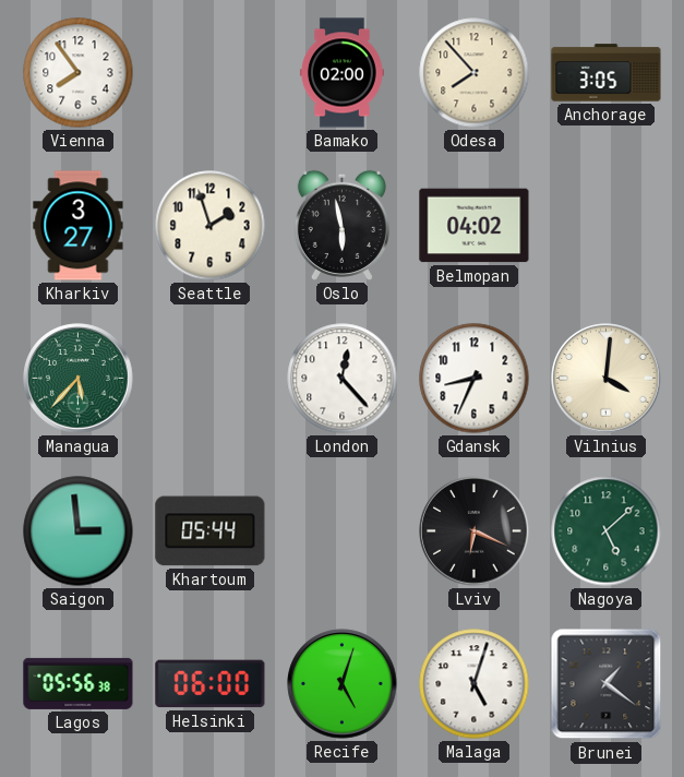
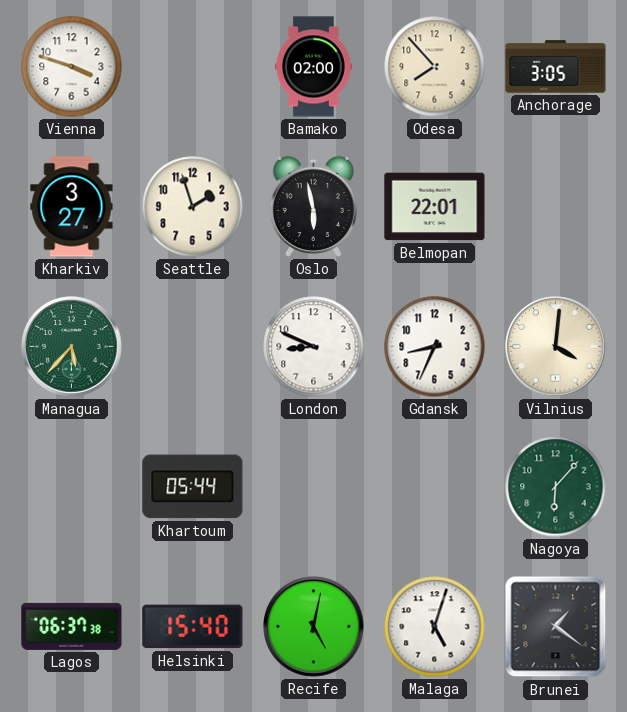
Vienna: 7:54 -> 3:48 (72, 67)
Belmopan: 04:02 -> 22:01 (435, 207)
London: 12:23 -> 8:49 (314, 347)
Saigon: 2:59 -> none (79, 531)
Lviv: 6:19 -> none (475, 531)
Nagoya: 5:08 -> 6:07 (556, 487)
Lagos: 05:56 -> 06:37 (72, 626)
Helsinki: 06:00 -> 15:40 (193, 627)
Recife: 5:03 -> 5:02 (314, 627)
